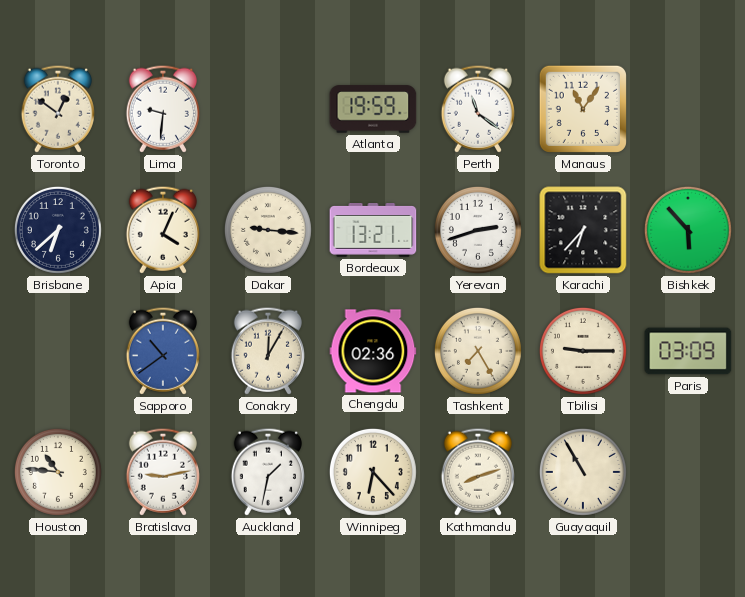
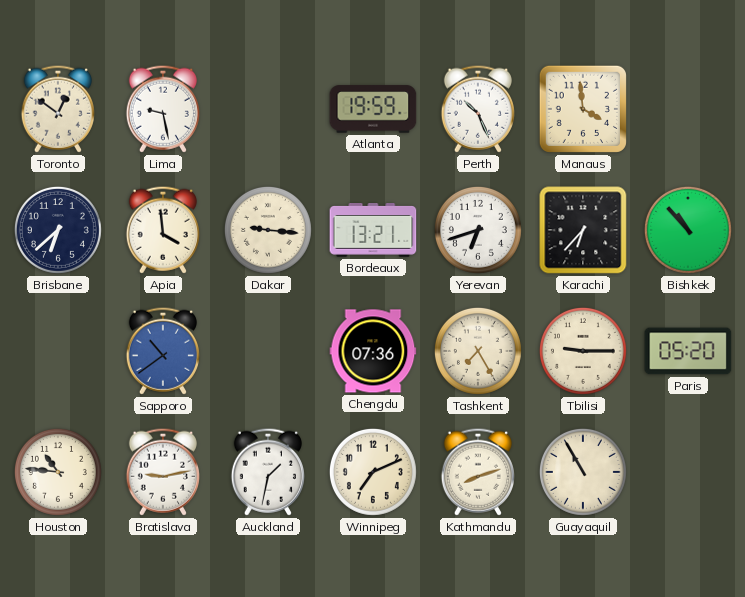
Lima: 9:31 -> 9:28 (163, 109)
Perth: 11:21 -> 10:26 (478, 109)
Manaus: 11:06 -> 3:59 (583, 109)
Apia: 4:04 -> 3:59 (163, 230)
Yerevan: 2:42 -> 6:42 (478, 230)
Bishkek: 5:53 -> 10:53 (688, 230)
Conakry: 12:05 -> none (268, 351)
Chengdu: 02:36 -> 07:36 (373, 351)
Paris: 03:09 -> 05:20 (688, 351)
Winnipeg: 6:23 -> 7:11 (373, 472)
